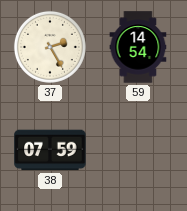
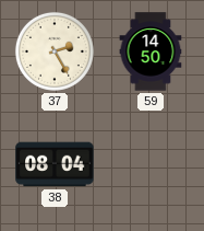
59: 14:54 -> 14:50 (151, 51)
38: 07:59 -> 08:04 (55, 164)
